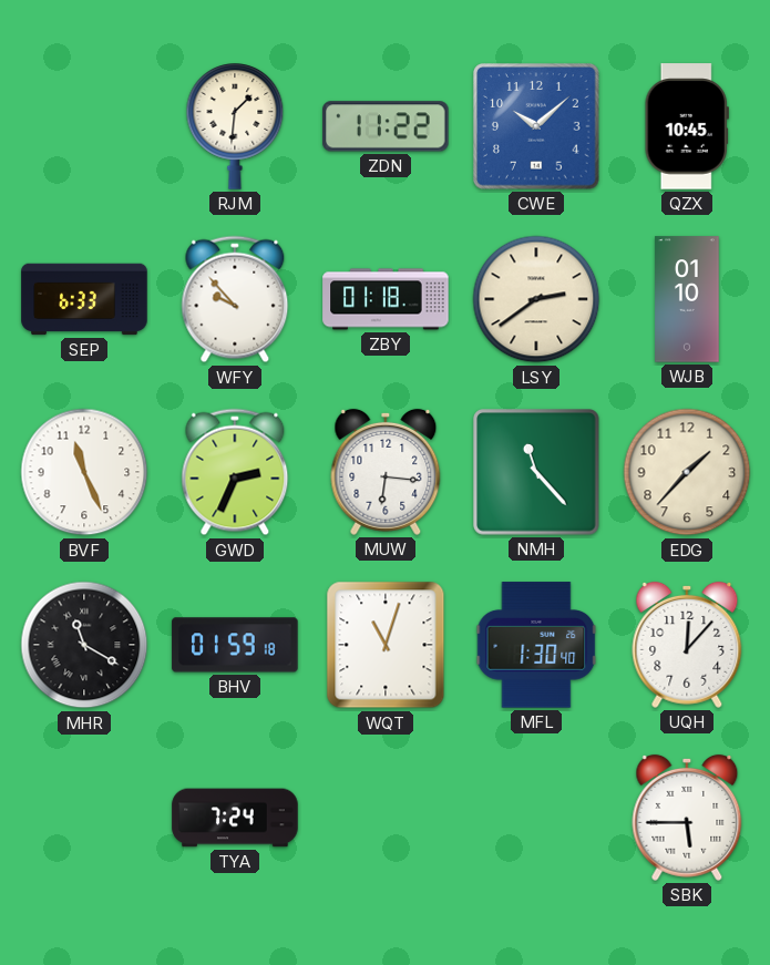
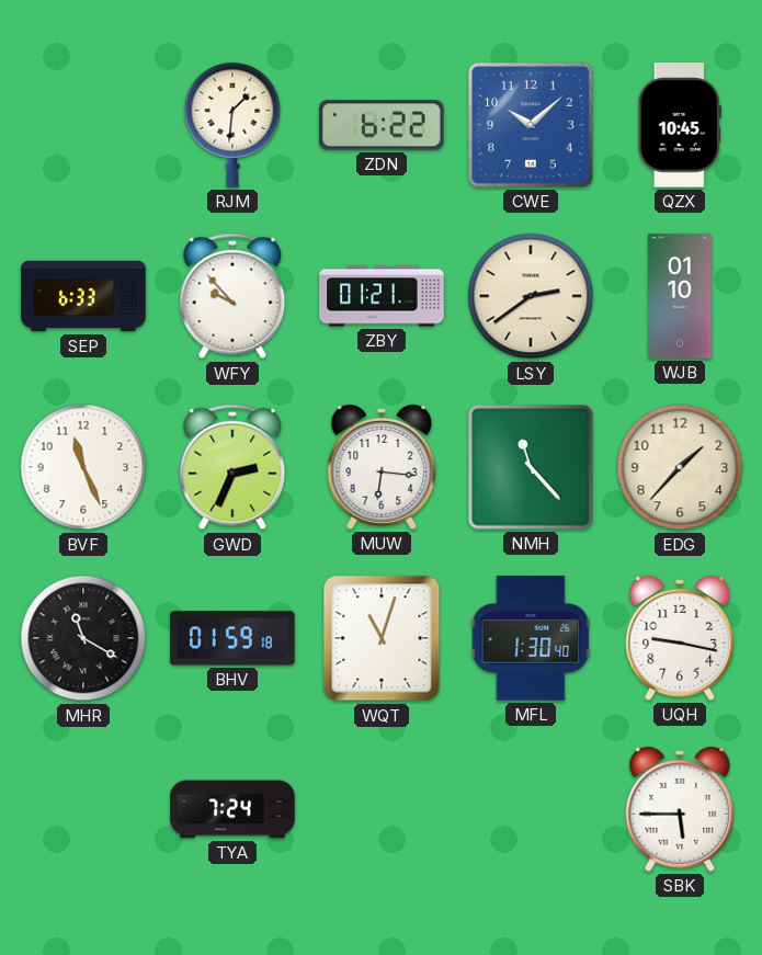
ZDN: 11:22 -> 6:22 (382, 125)
ZBY: 01:18 -> 01:21 (382, 296)
UQH: 12:07 -> 9:17 (680, 638)
